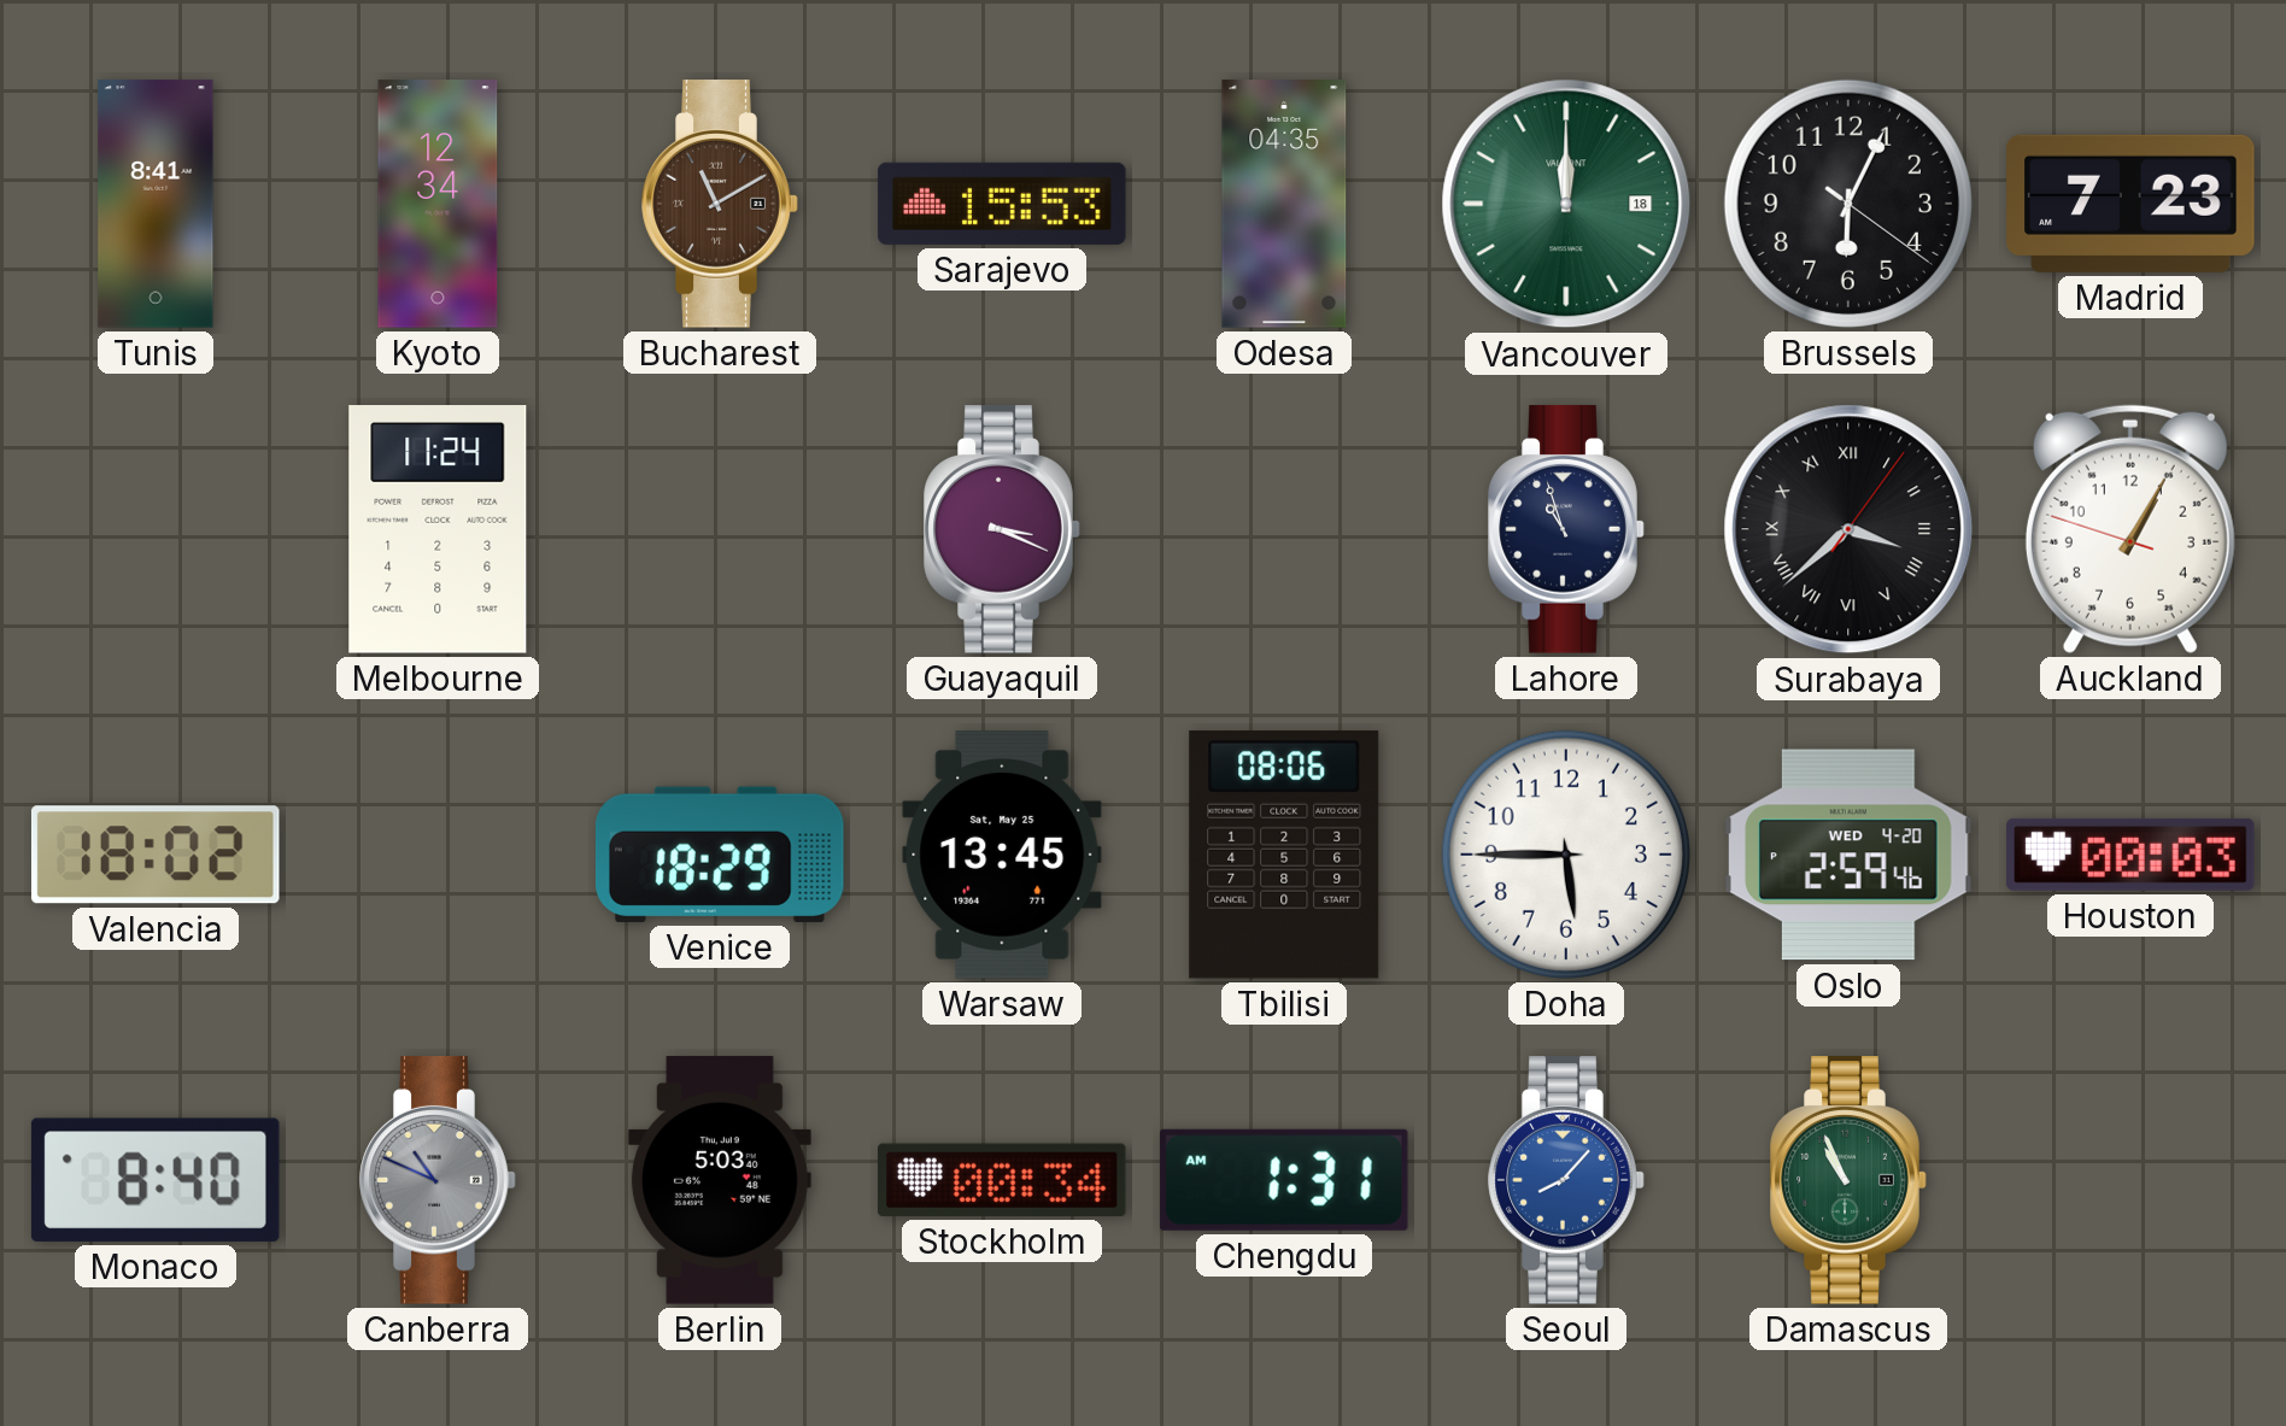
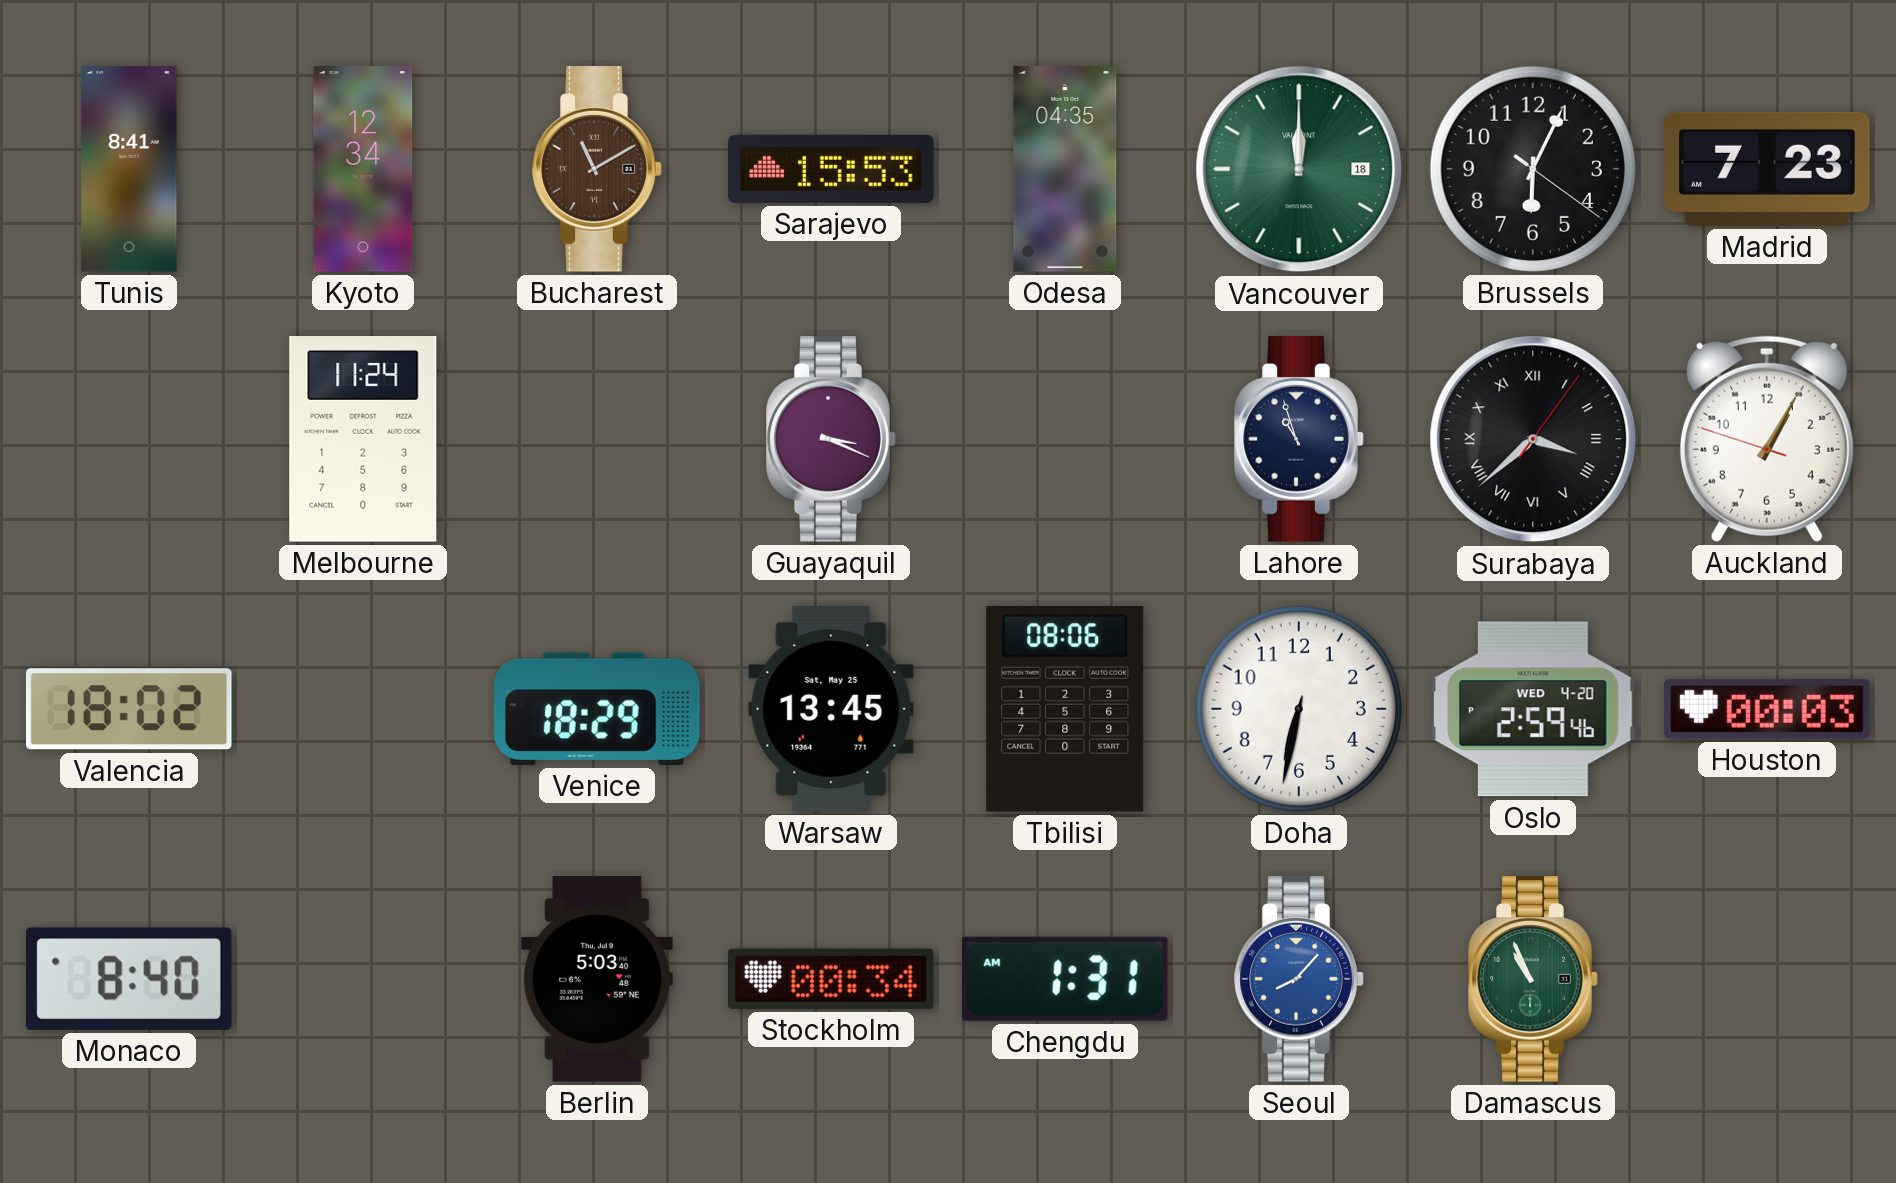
Doha: 5:45 -> 6:32 (1299, 709)
Canberra: 10:49 -> none (438, 1180)
